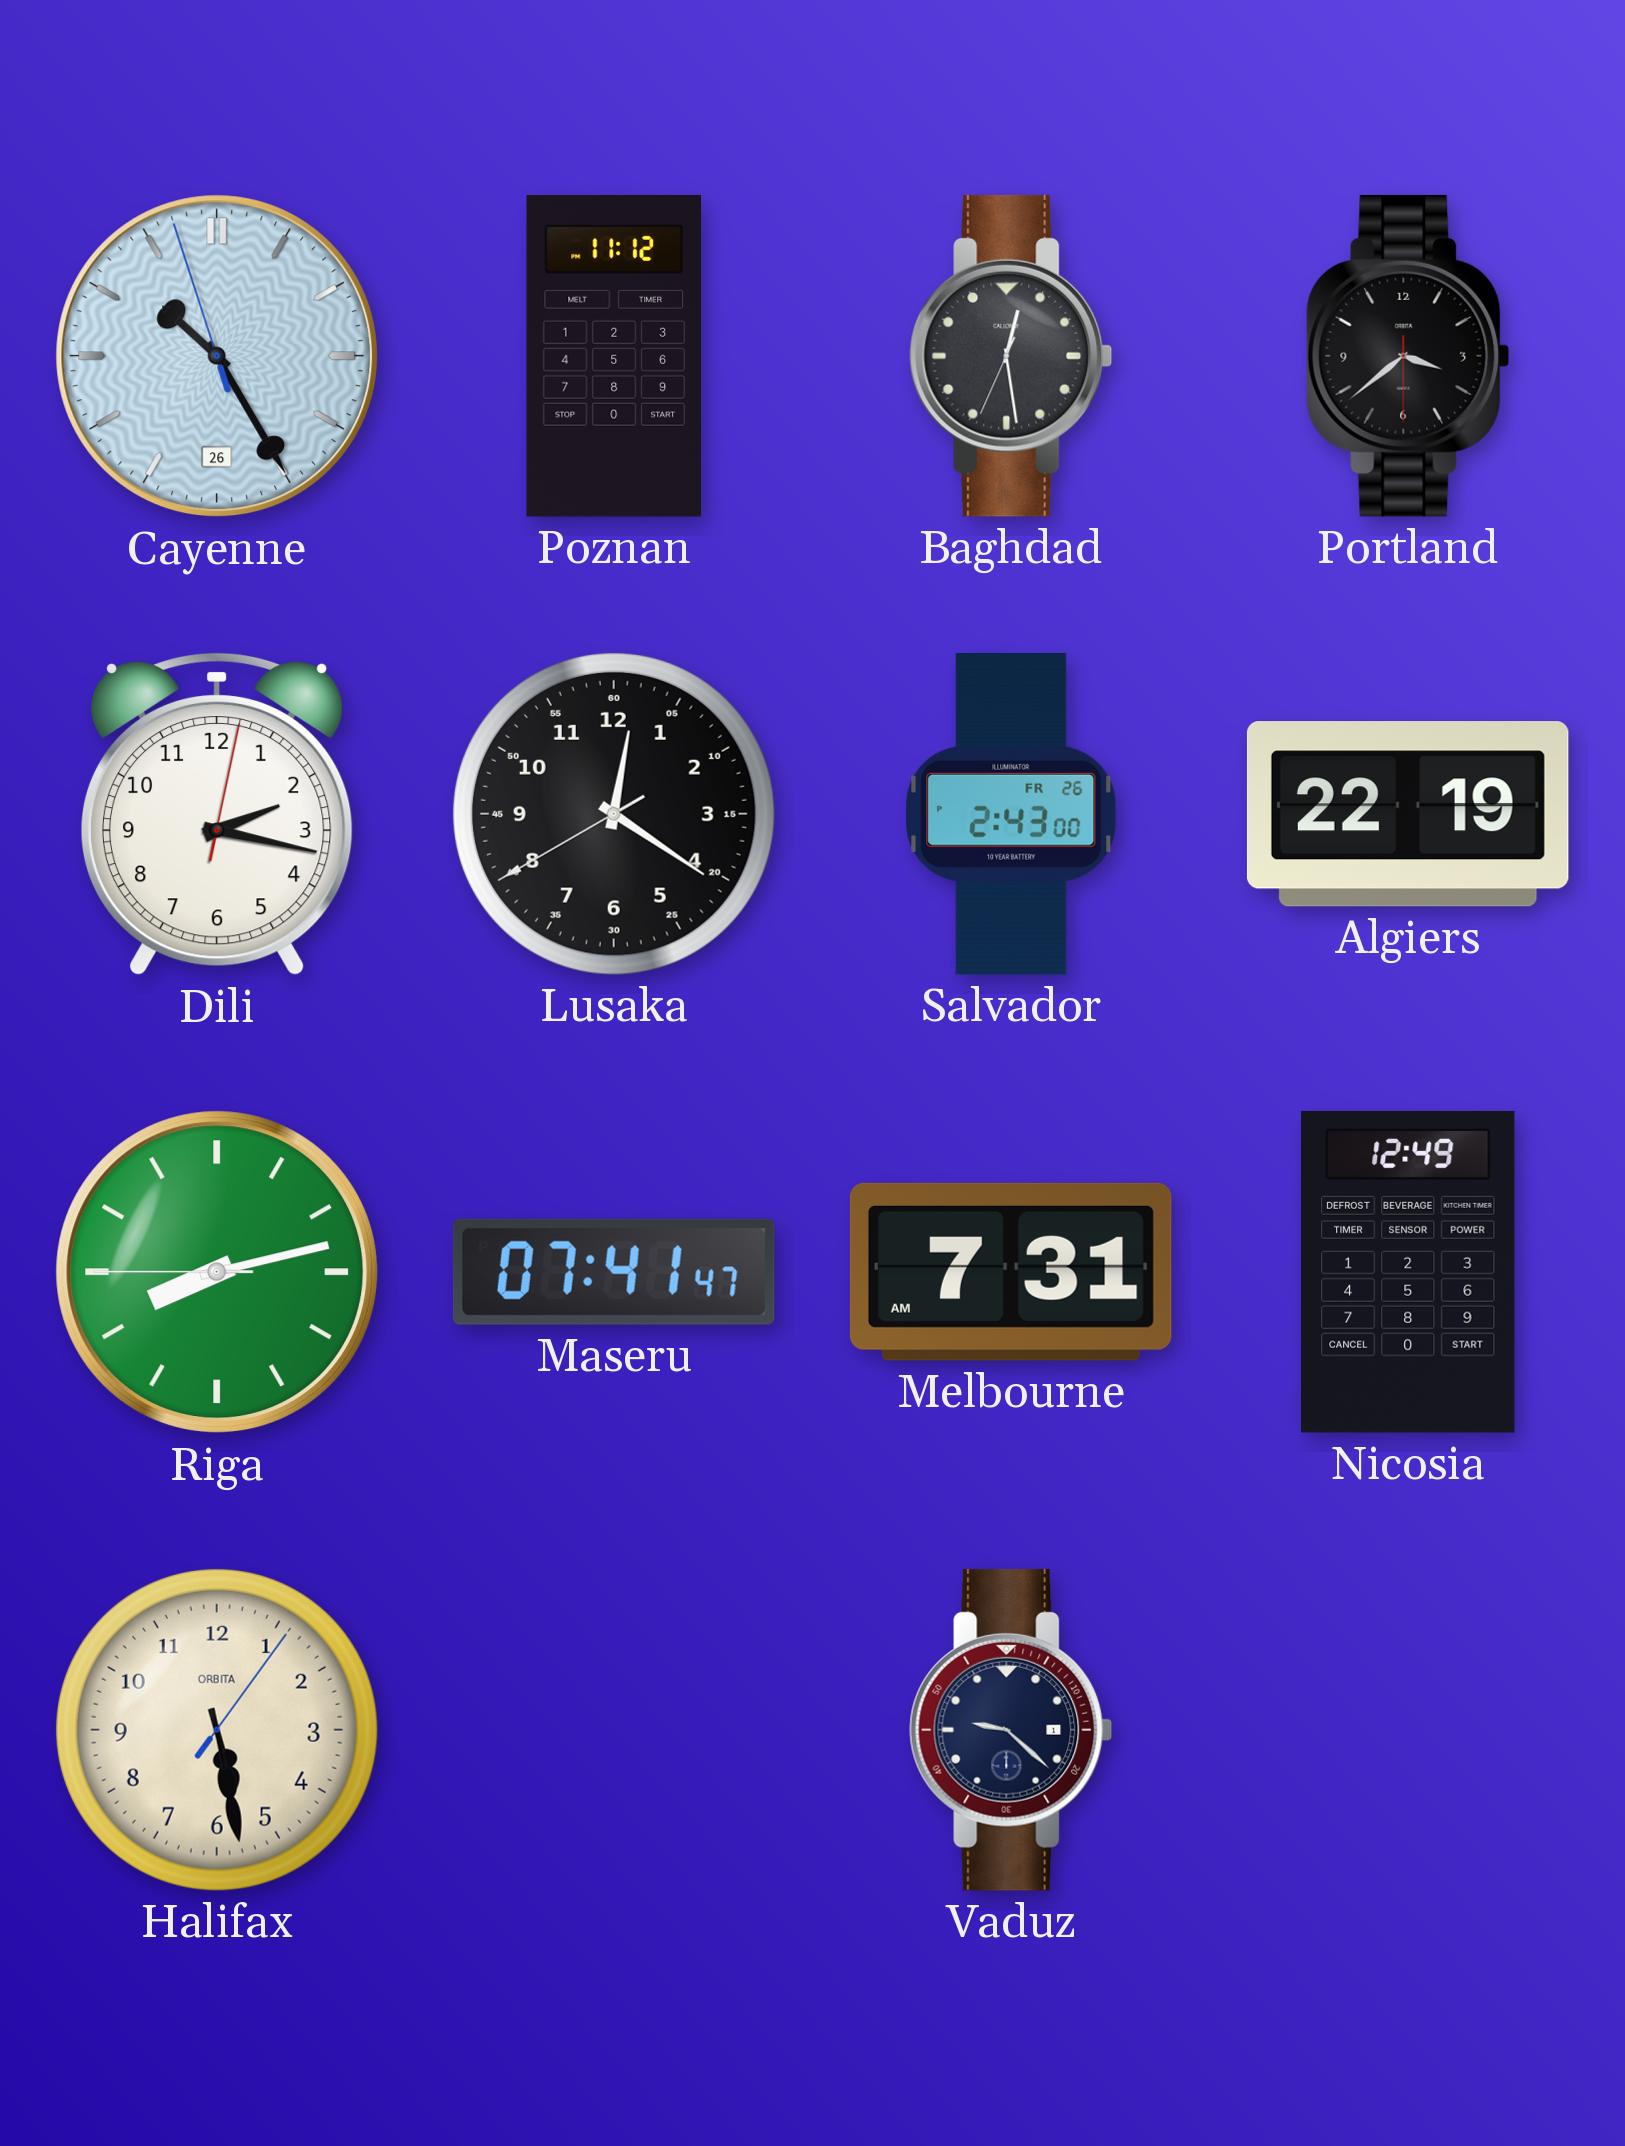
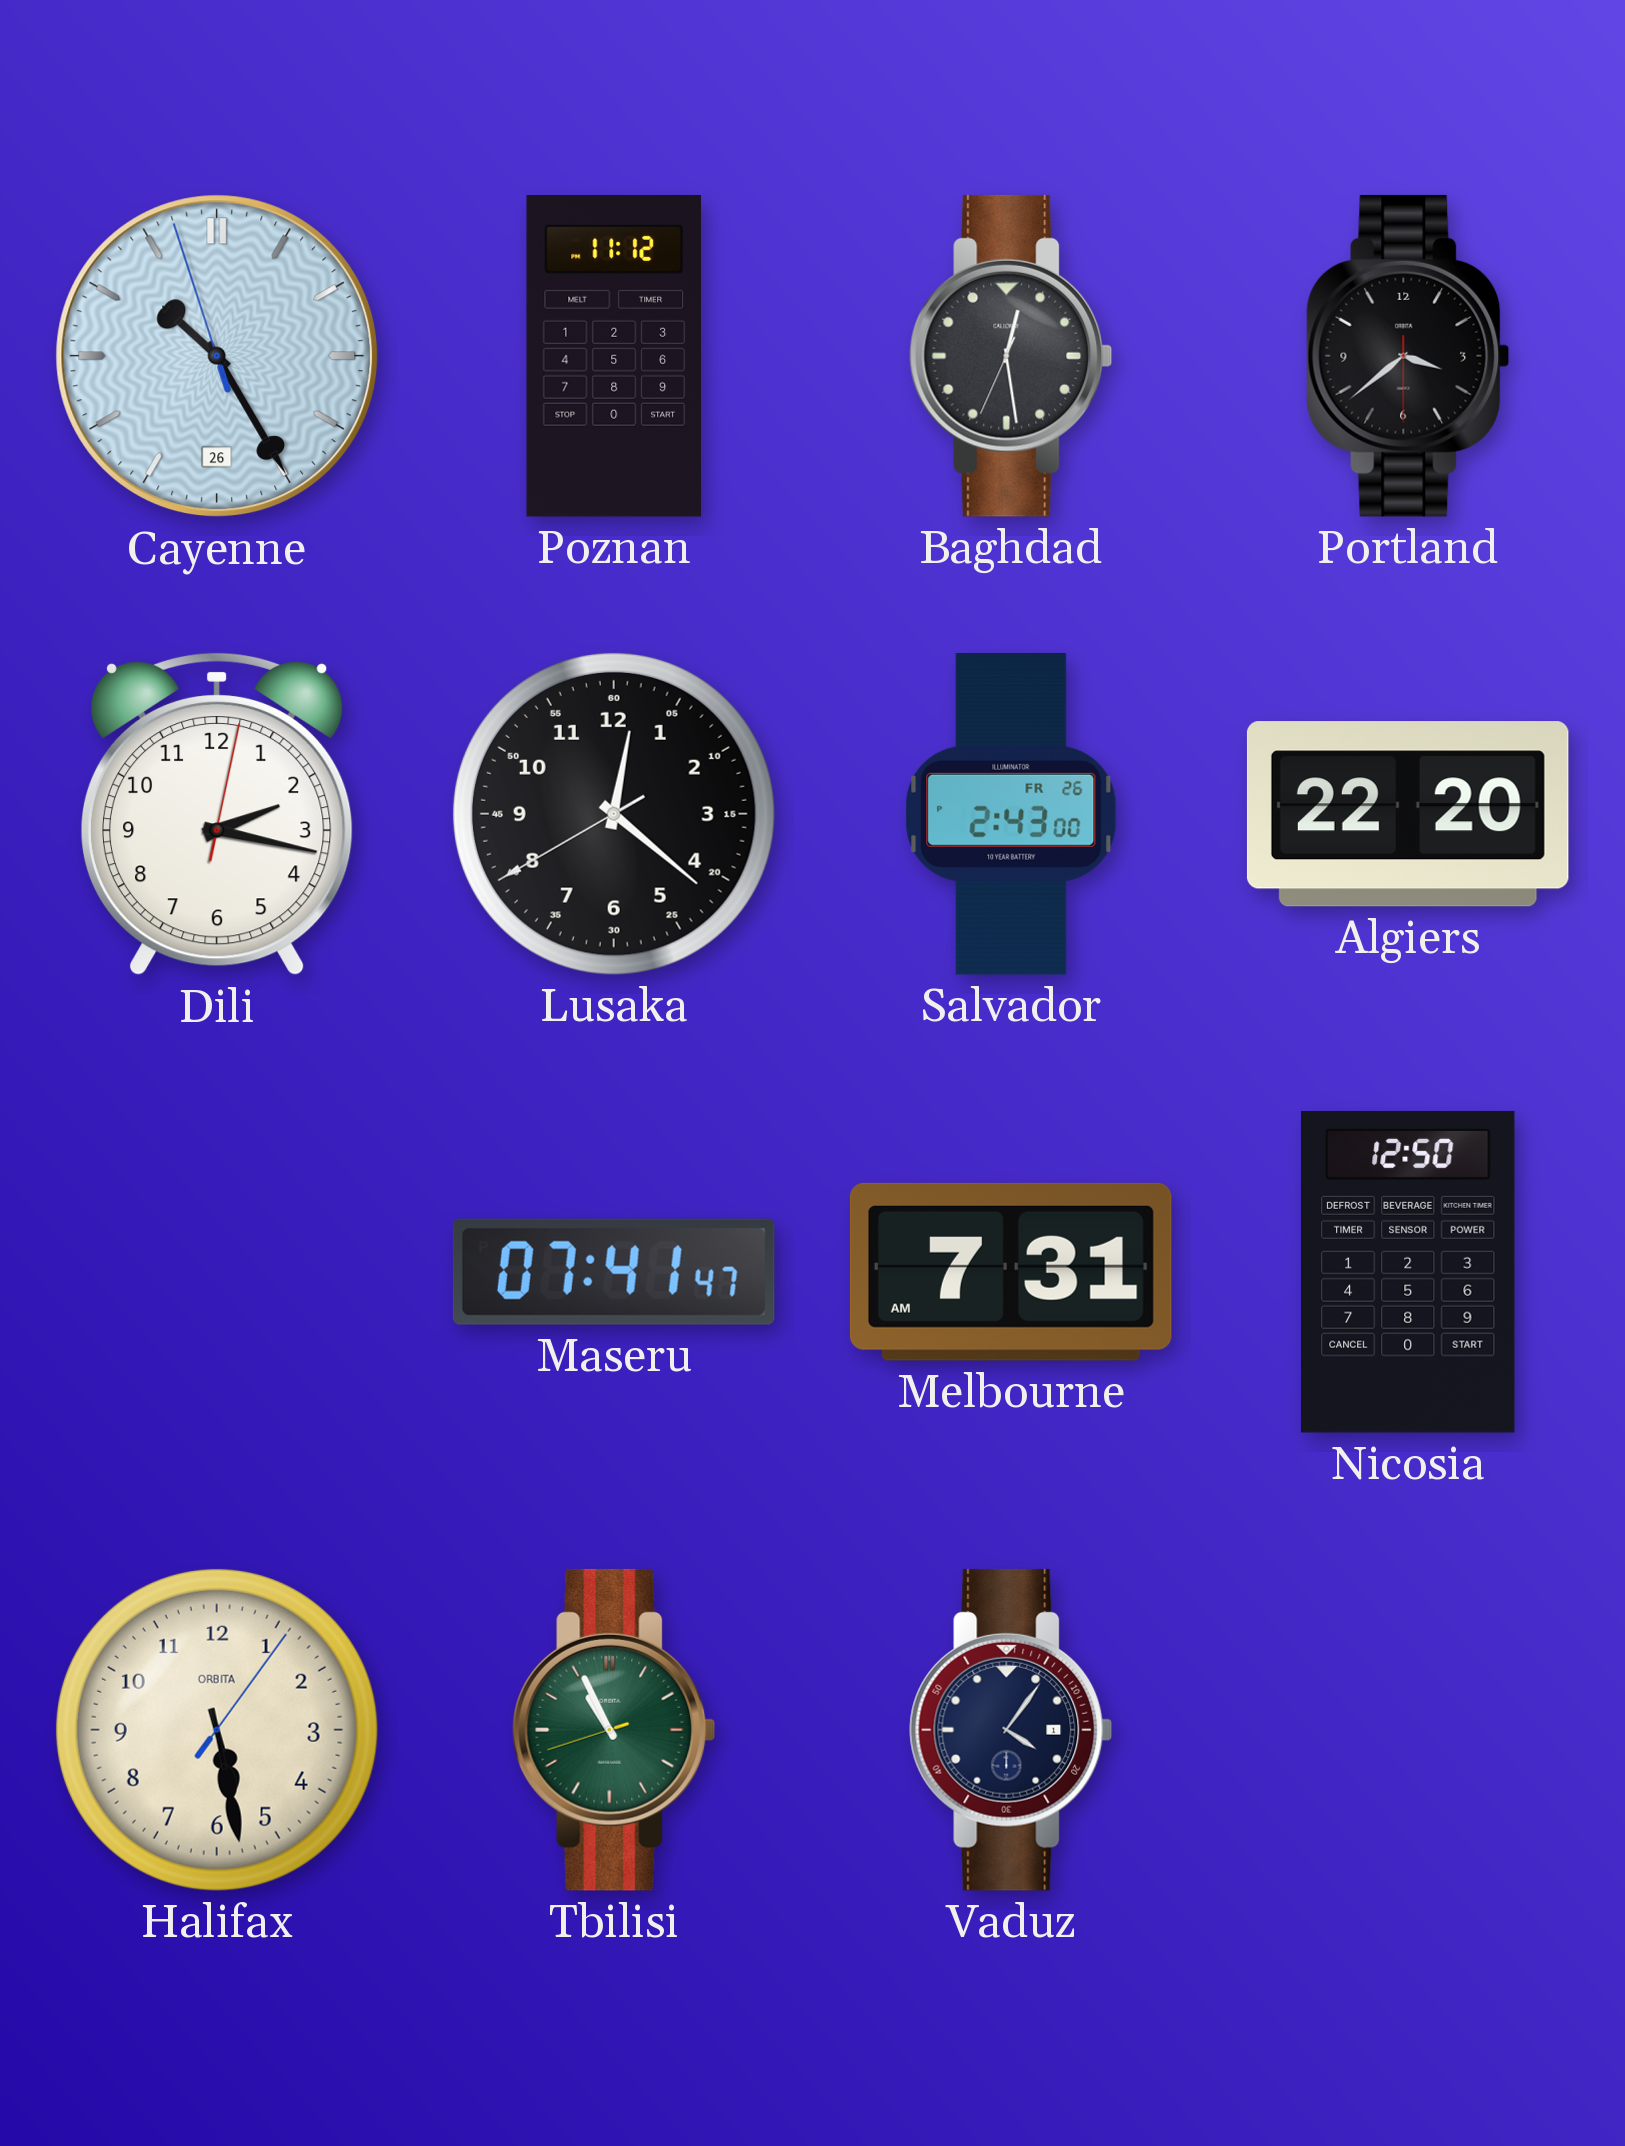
Lusaka: 12:20 -> 12:21 (614, 814)
Algiers: 22:19 -> 22:20 (1408, 814)
Riga: 8:12 -> none (217, 1272)
Nicosia: 12:49 -> 12:50 (1409, 1272)
Tbilisi: none -> 10:55 (614, 1730)
Vaduz: 9:22 -> 4:06 (1011, 1730)
